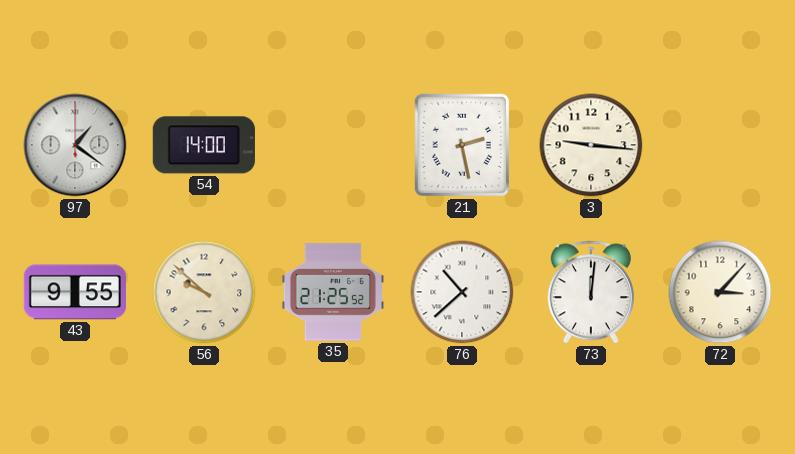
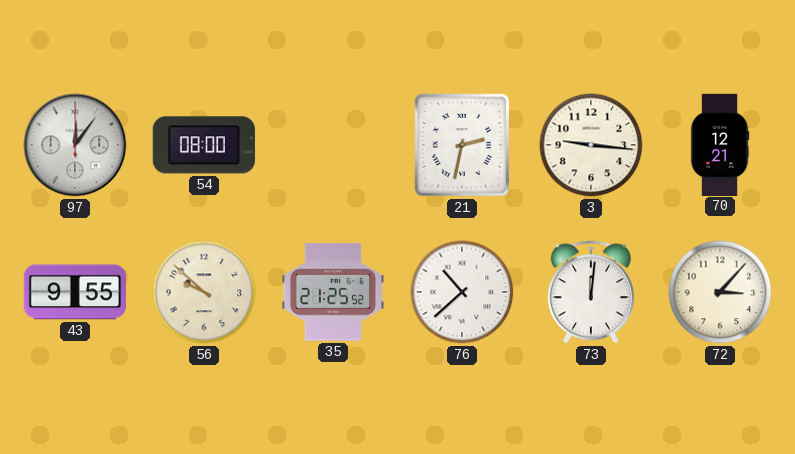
97: 1:21 -> 12:06 (75, 145)
54: 14:00 -> 08:00 (204, 145)
21: 2:28 -> 2:32 (462, 145)
70: none -> 12:21 (720, 144)
